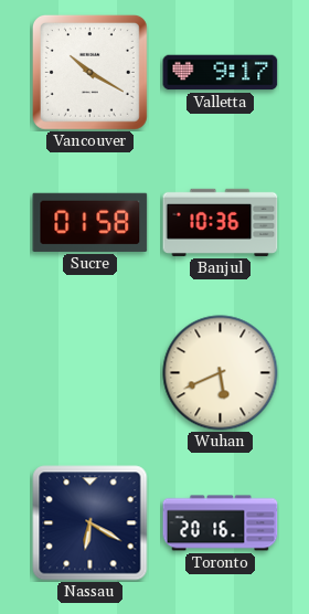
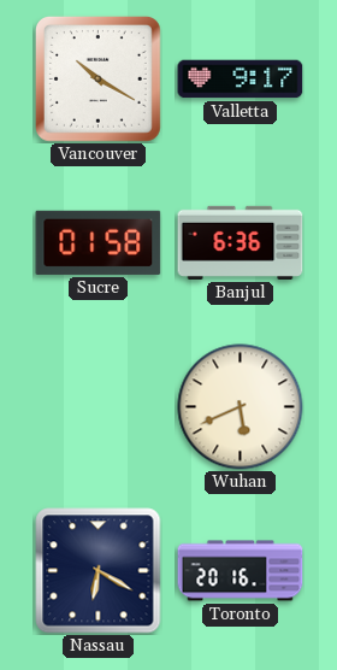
Banjul: 10:36 -> 6:36 (241, 242)
